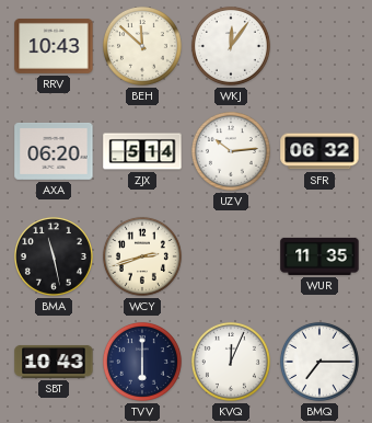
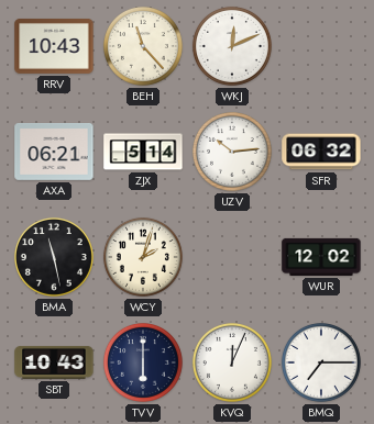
BEH: 11:52 -> 11:23 (143, 46)
WKJ: 12:06 -> 12:11 (232, 46)
AXA: 06:20 -> 06:21 (54, 152)
WCY: 2:42 -> 2:03 (143, 257)
WUR: 11:35 -> 12:02 (321, 257)
